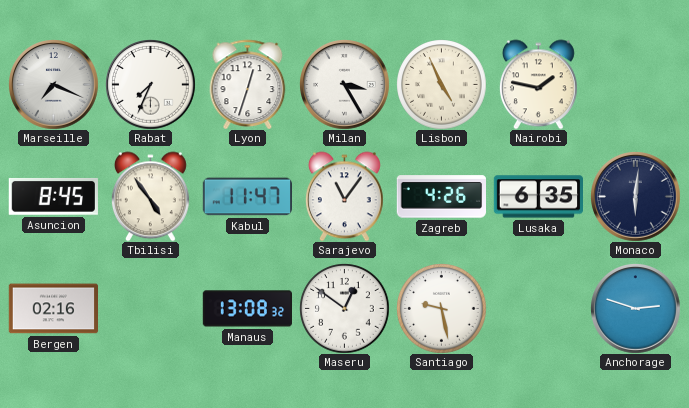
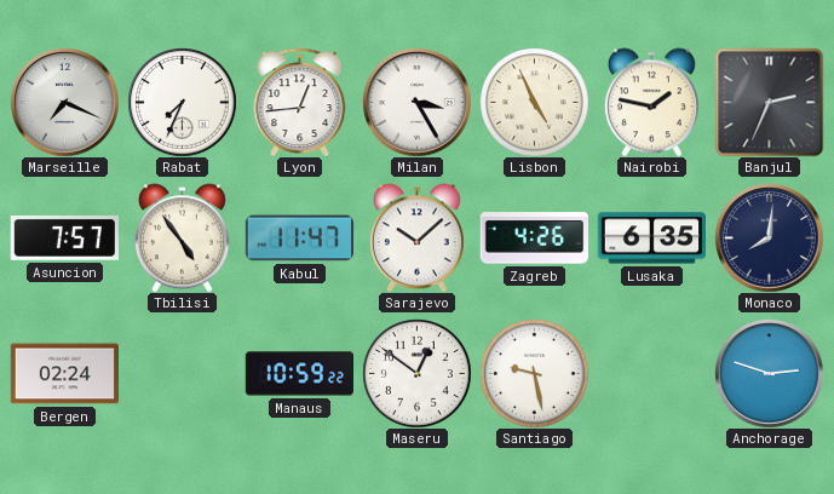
Lyon: 12:33 -> 12:44 (300, 102)
Banjul: none -> 2:34 (769, 102)
Asuncion: 8:45 -> 7:57 (64, 237)
Sarajevo: 11:06 -> 10:08 (416, 237)
Monaco: 6:01 -> 8:01 (770, 239)
Bergen: 02:16 -> 02:24 (64, 374)
Manaus: 13:08 -> 10:59 (299, 374)
